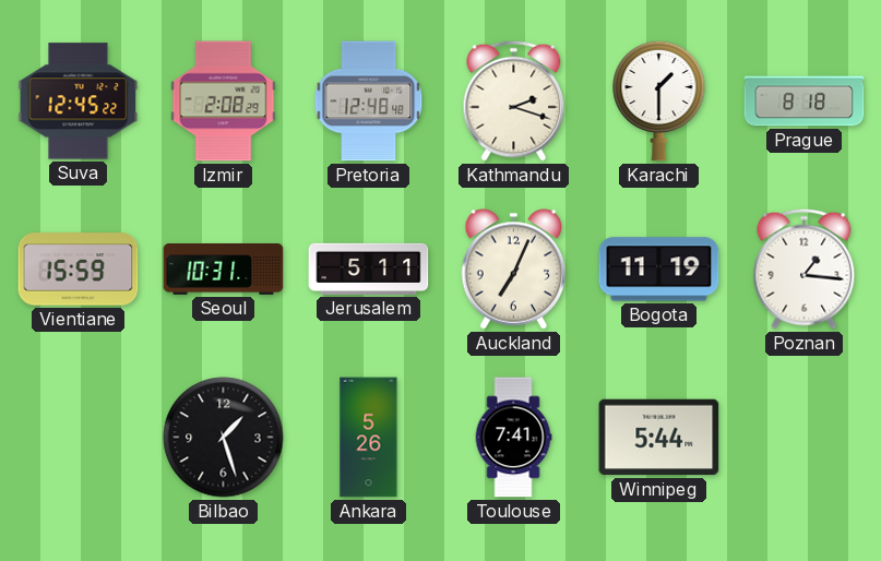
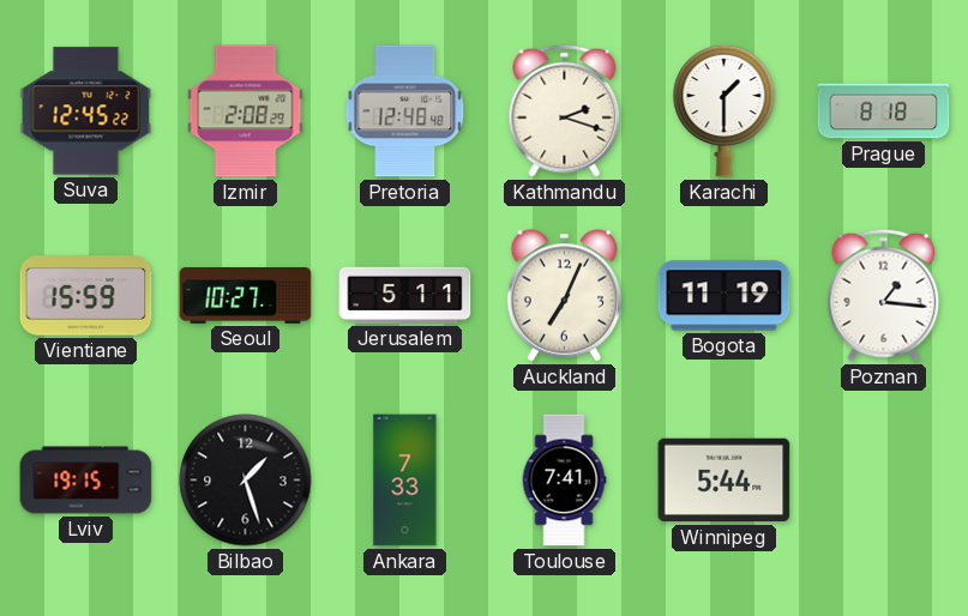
Seoul: 10:31 -> 10:27 (246, 296)
Lviv: none -> 19:15 (86, 481)
Ankara: 5:26 -> 7:33 (405, 481)
